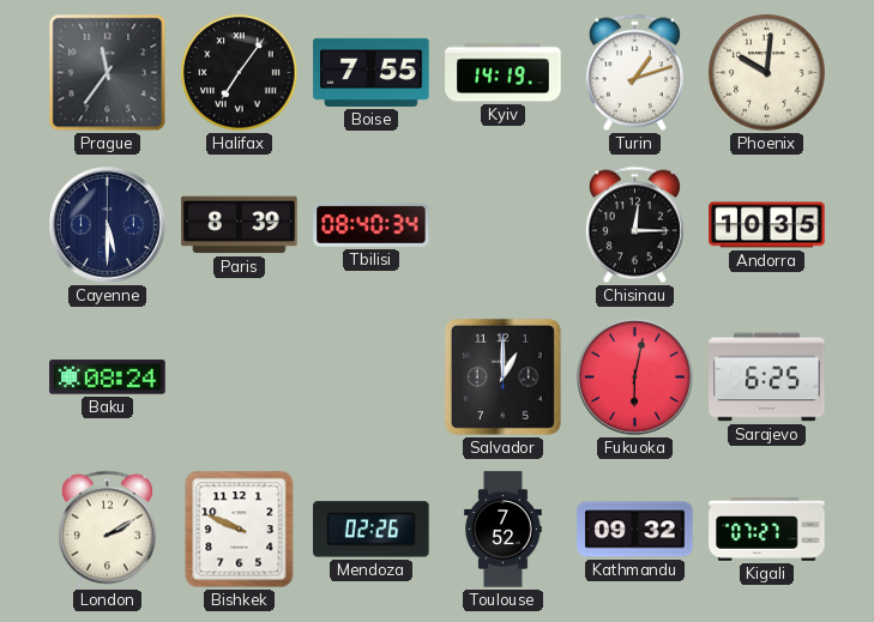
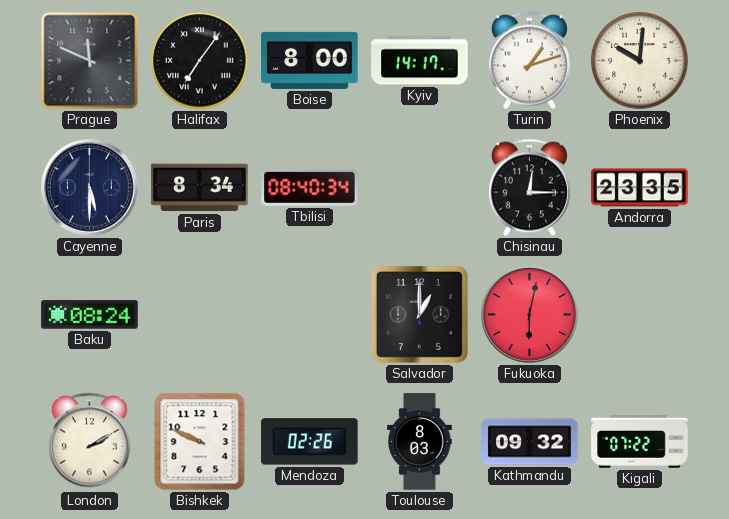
Prague: 11:36 -> 11:49 (90, 61)
Boise: 7:55 -> 8:00 (310, 60)
Kyiv: 14:19 -> 14:17 (420, 61)
Paris: 8:39 -> 8:34 (200, 188)
Andorra: 10:35 -> 23:35 (640, 188)
Sarajevo: 6:25 -> none (767, 378)
Toulouse: 7:52 -> 8:03 (420, 442)
Kigali: 07:27 -> 07:22 (640, 442)
